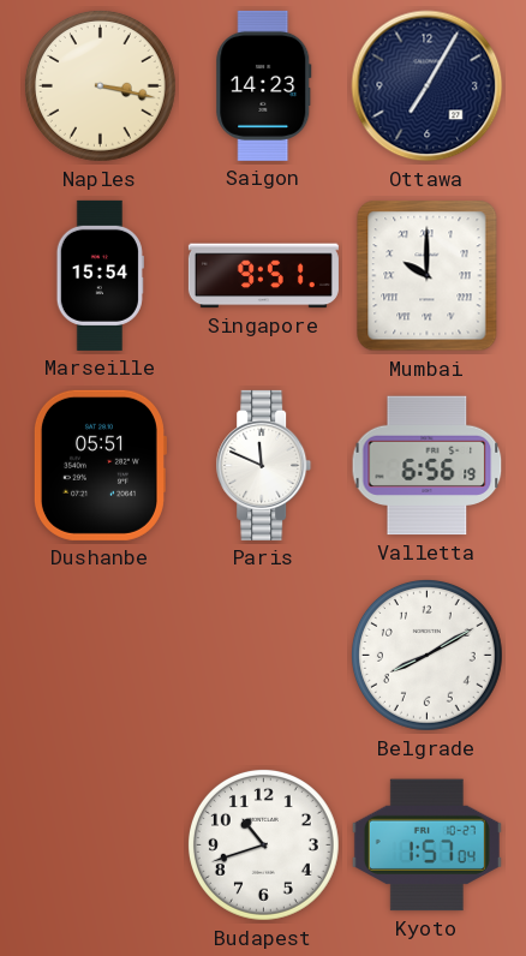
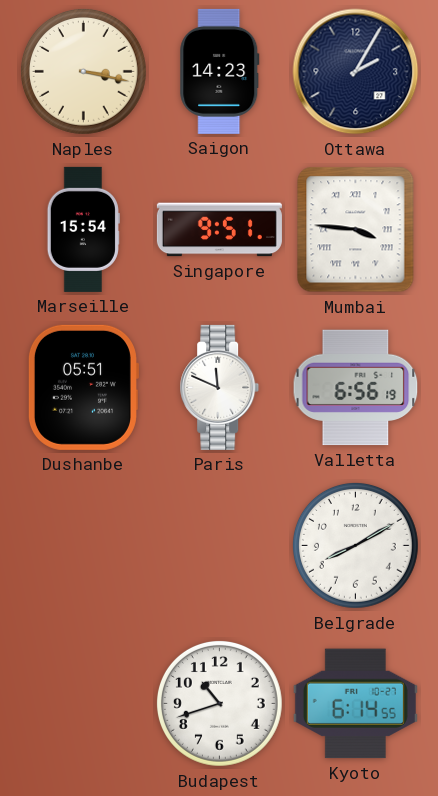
Ottawa: 7:05 -> 2:05 (356, 72)
Mumbai: 10:00 -> 3:46 (356, 230)
Kyoto: 1:57 -> 6:14 (355, 704)
